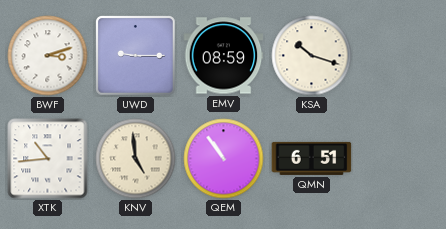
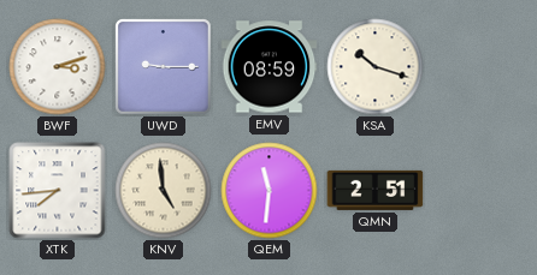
XTK: 10:44 -> 7:44 (58, 191)
QEM: 10:54 -> 11:31 (270, 191)
QMN: 6:51 -> 2:51 (376, 190)
